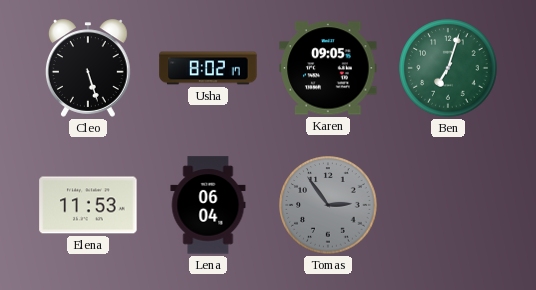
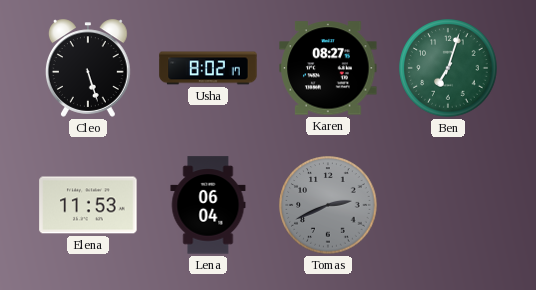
Karen: 09:05 -> 08:27 (328, 68)
Tomas: 2:54 -> 2:41 (328, 205)
